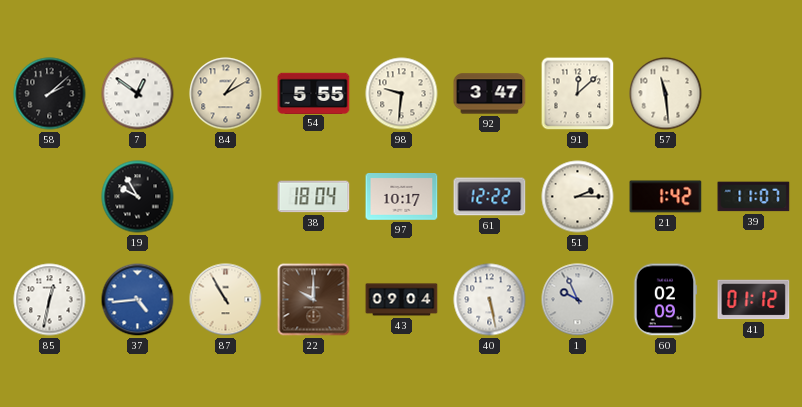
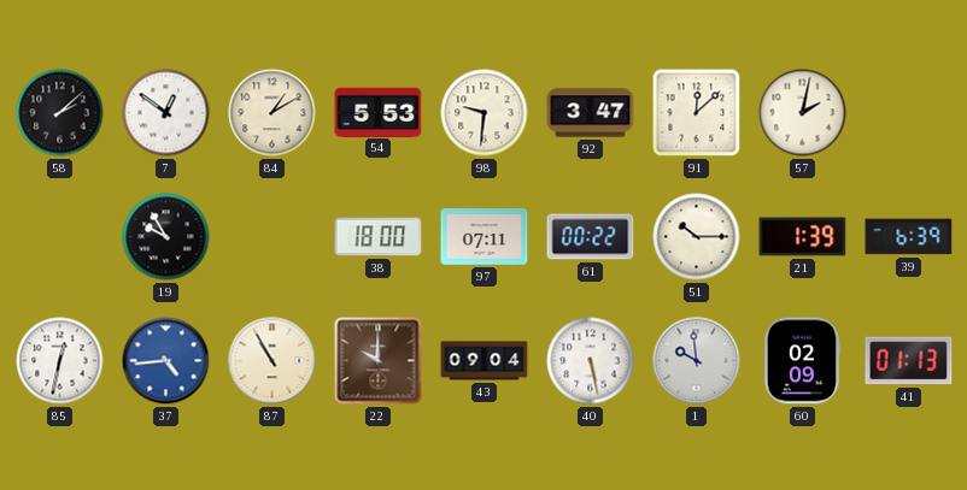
54: 5:55 -> 5:53 (379, 112)
57: 11:29 -> 2:02 (803, 113)
38: 18:04 -> 18:00 (379, 237)
97: 10:17 -> 07:11 (485, 237)
61: 12:22 -> 00:22 (591, 237)
51: 2:15 -> 10:15 (697, 237)
21: 1:42 -> 1:39 (803, 237)
39: 11:07 -> 6:39 (909, 237)
1: 9:56 -> 9:59 (697, 361)
41: 01:12 -> 01:13 (909, 361)
